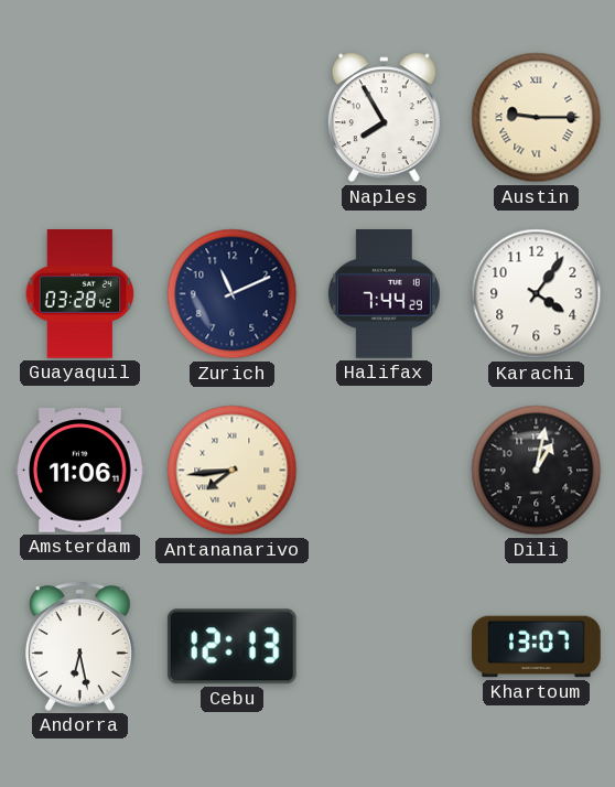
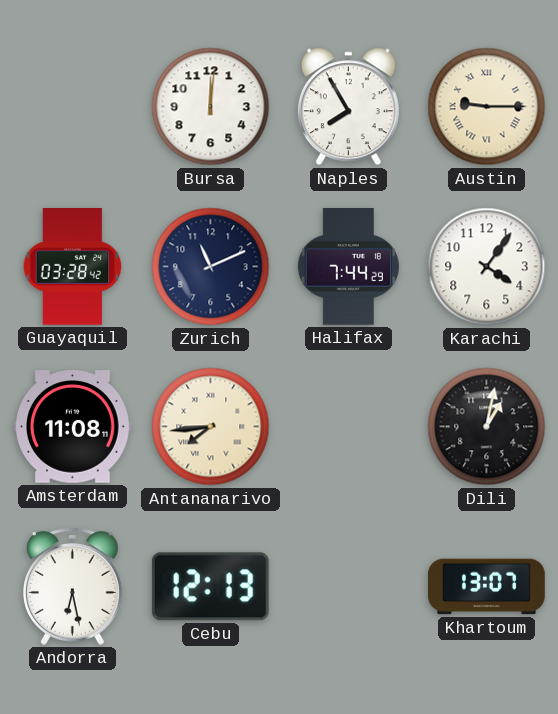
Bursa: none -> 12:01 (211, 107)
Amsterdam: 11:06 -> 11:08 (73, 427)
